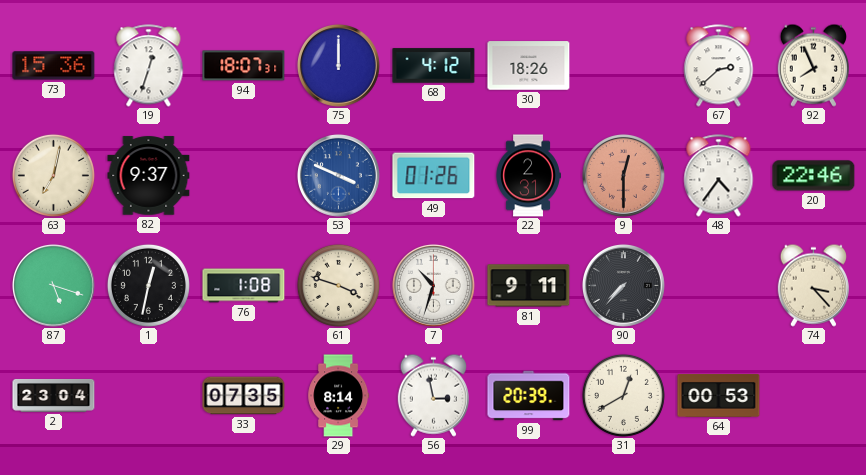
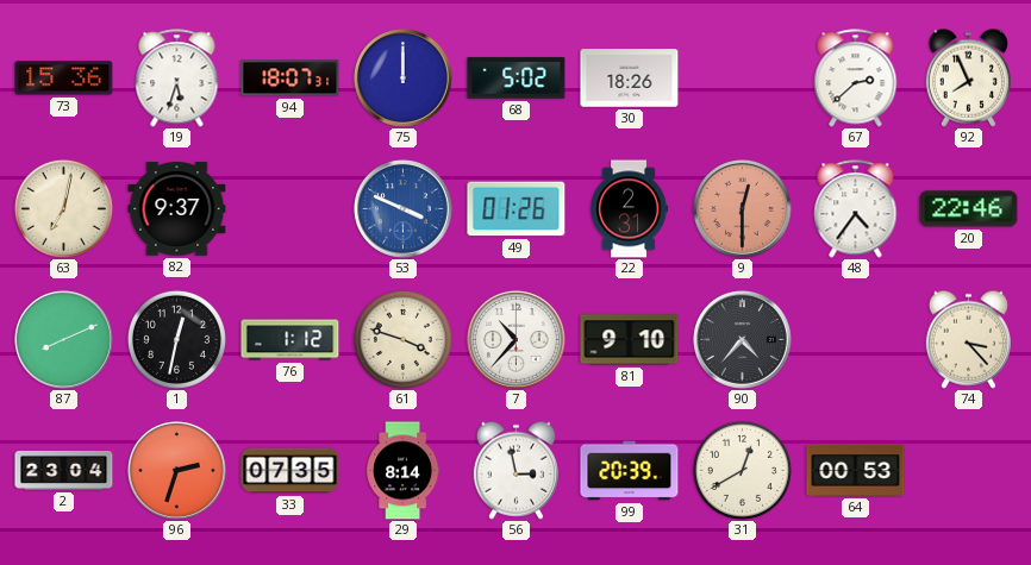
19: 12:33 -> 5:33 (177, 79)
68: 4:12 -> 5:02 (517, 79)
87: 5:18 -> 8:11 (63, 339)
76: 1:08 -> 1:12 (290, 340)
7: 10:33 -> 10:37 (515, 339)
81: 9:11 -> 9:10 (630, 340)
90: 7:37 -> 4:37 (742, 339)
96: none -> 2:33 (176, 470)
